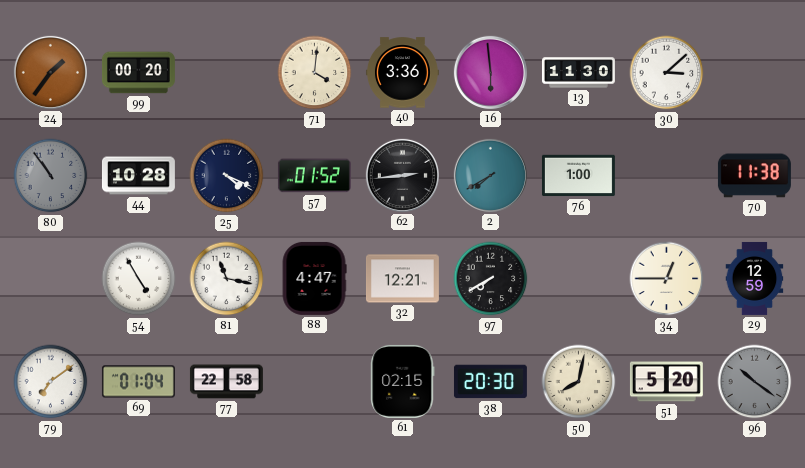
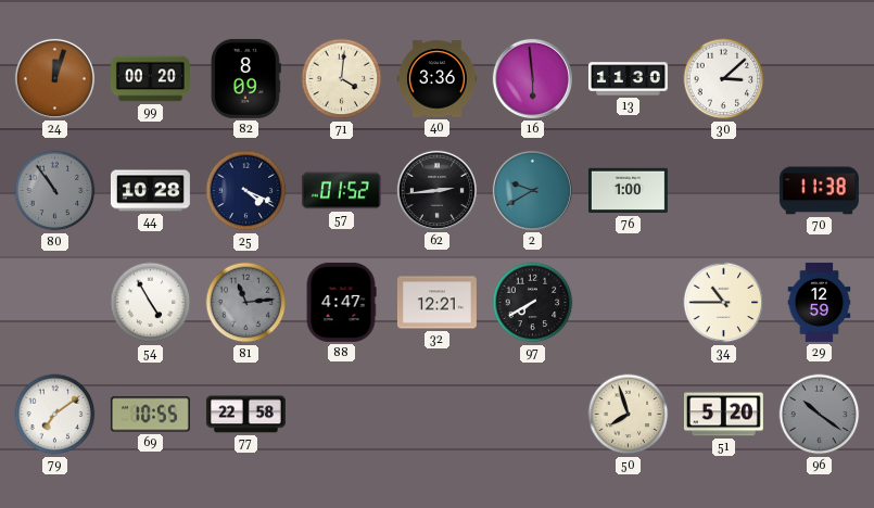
24: 1:36 -> 12:03 (54, 78)
82: none -> 8:09 (245, 78)
2: 7:40 -> 9:40 (532, 190)
81: 11:17 -> 11:14 (246, 303)
81 dial: white -> grey (246, 303)
34: 12:45 -> 10:45 (724, 303)
69: 01:04 -> 10:55 (150, 415)
61: 02:15 -> none (403, 381)
38: 20:30 -> none (490, 382)
50: 8:02 -> 7:57 (629, 415)
